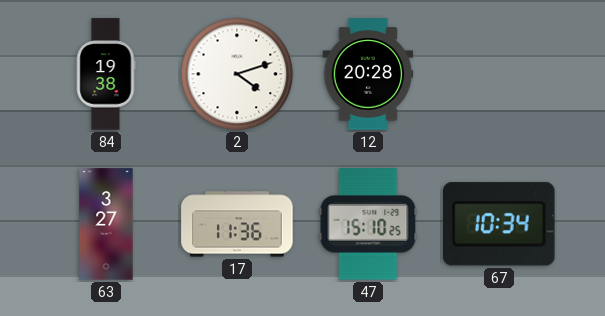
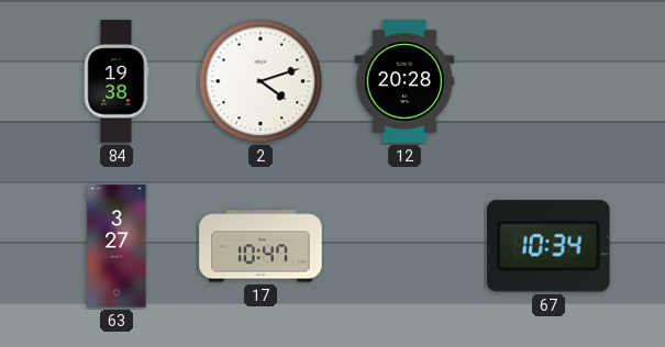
17: 11:36 -> 10:47 (261, 246)
47: 15:10 -> none (368, 224)
